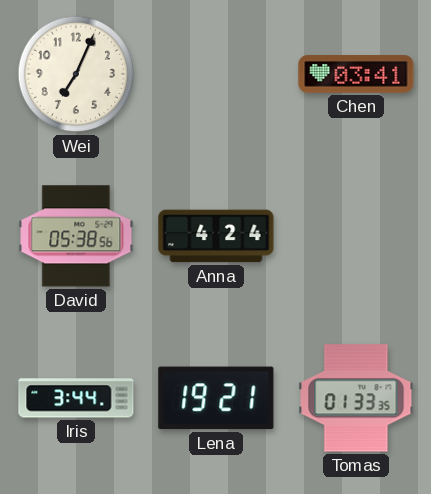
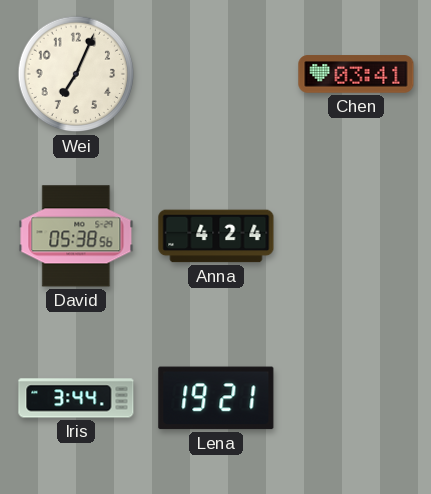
Tomas: 01:33 -> none (356, 398)
